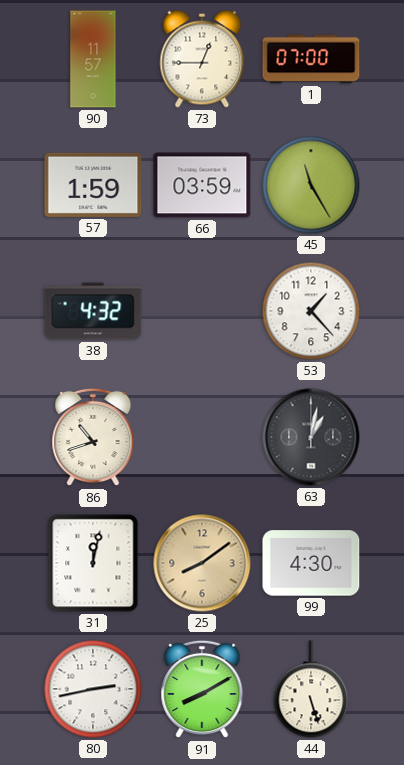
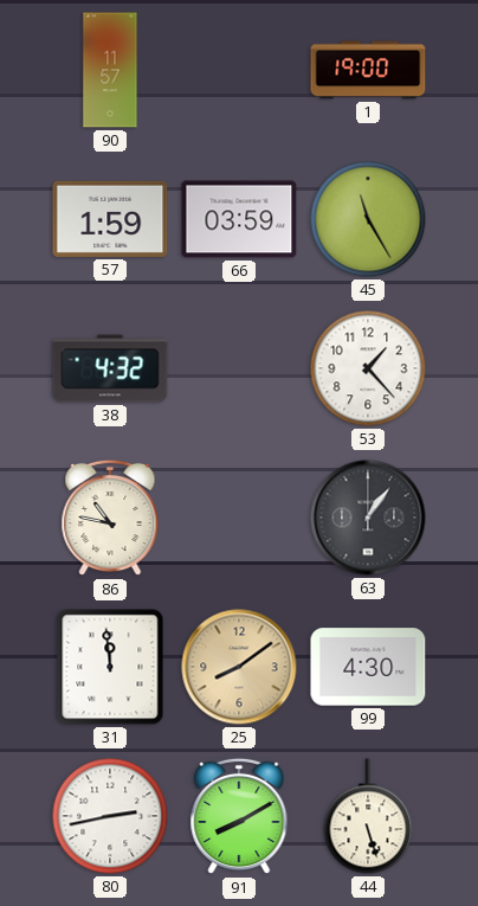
73: 12:45 -> none (202, 59)
1: 07:00 -> 19:00 (368, 70)
86: 10:42 -> 10:47 (110, 518)
63: 1:02 -> 1:06 (368, 518)
31: 12:02 -> 11:59 (110, 667)
